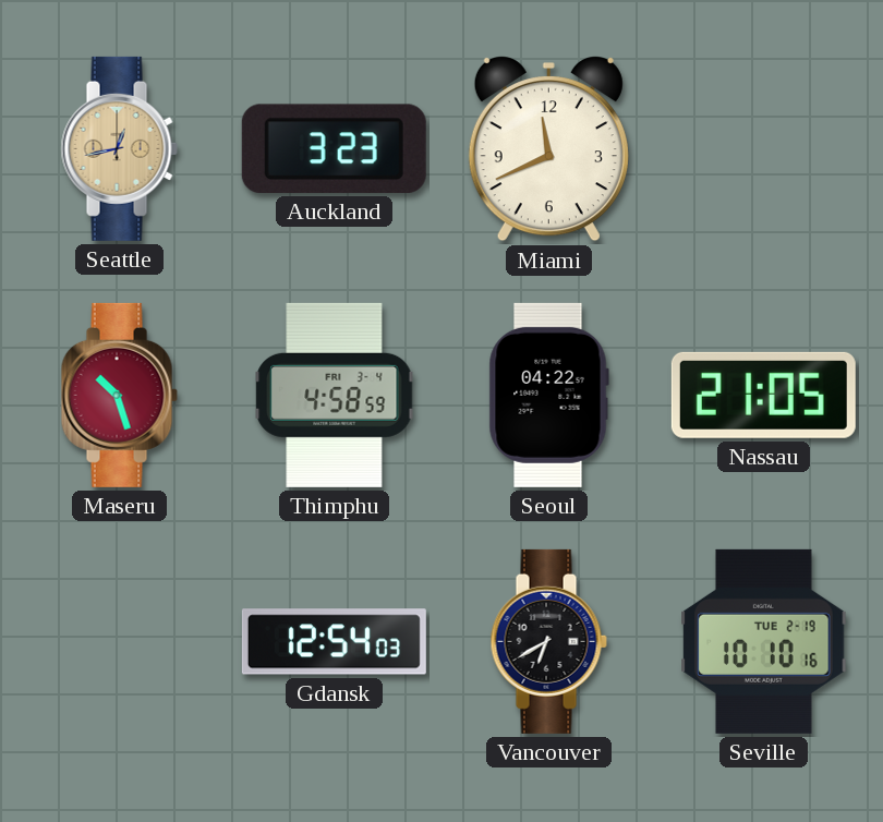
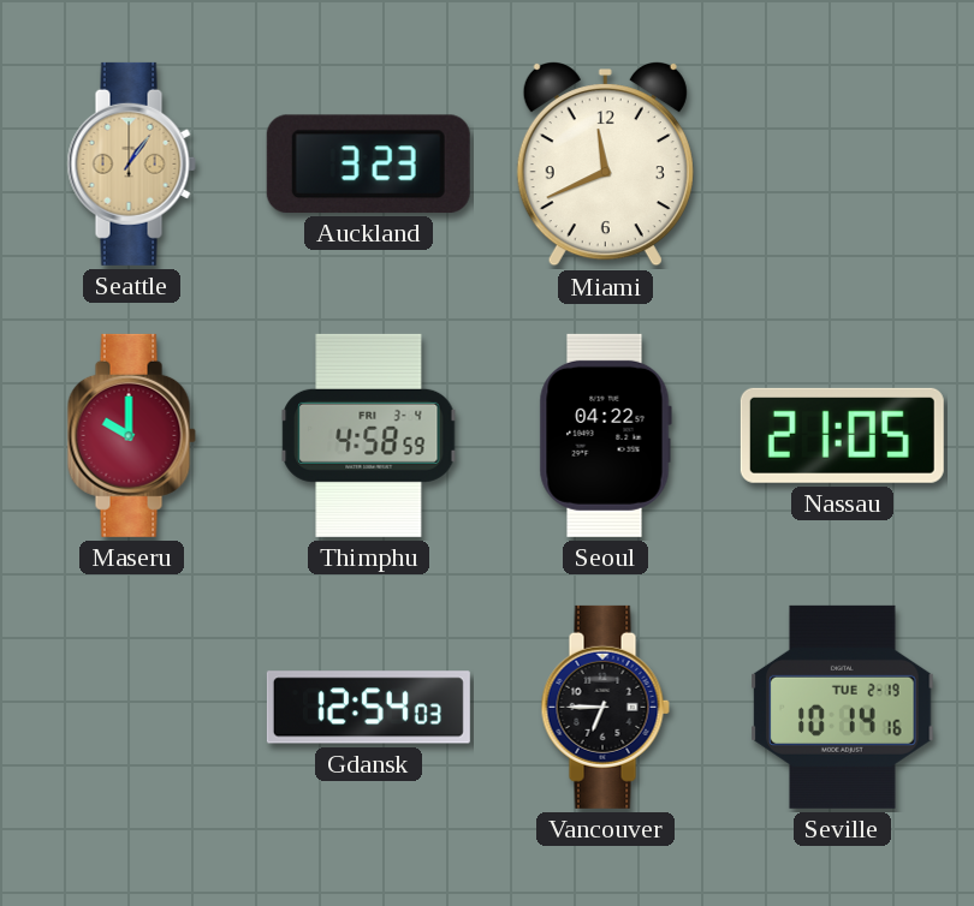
Seattle: 12:43 -> 1:06 (131, 163)
Maseru: 10:27 -> 10:00 (131, 435)
Vancouver: 6:40 -> 6:45 (605, 707)
Seville: 10:10 -> 10:14 (843, 707)
